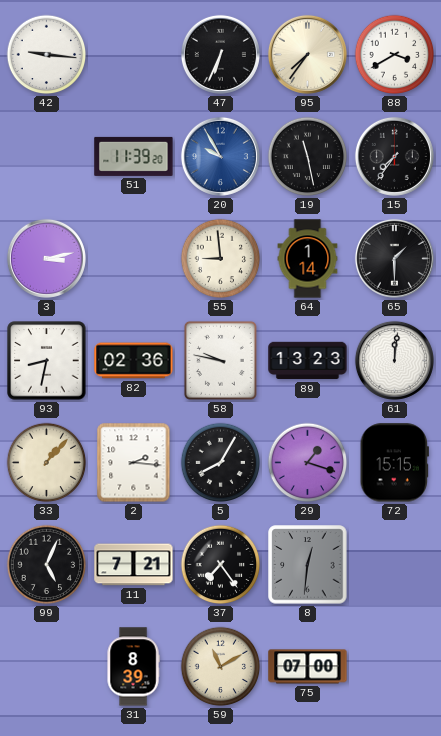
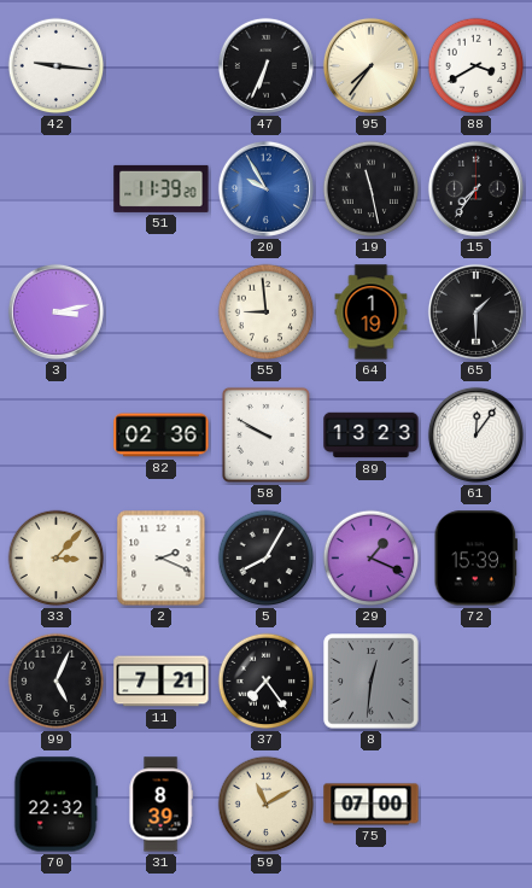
64: 1:14 -> 1:19 (372, 312)
93: 8:32 -> none (47, 361)
58: 9:47 -> 9:50 (265, 434)
61: 12:01 -> 12:06 (475, 434)
33: 1:07 -> 3:07 (57, 559)
2: 2:16 -> 2:19 (162, 559)
29: 1:18 -> 1:19 (372, 559)
72: 15:15 -> 15:39 (475, 559)
70: none -> 22:32 (57, 805)
